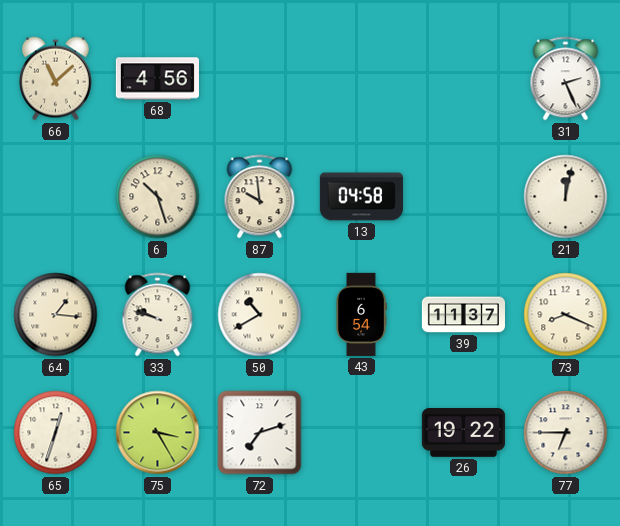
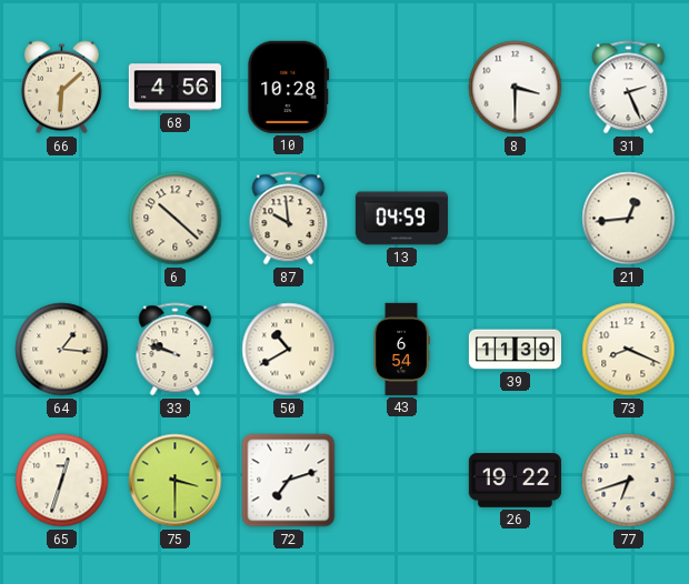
66: 11:08 -> 6:08 (61, 88)
10: none -> 10:28 (289, 87)
8: none -> 3:30 (516, 88)
6: 10:27 -> 10:22 (176, 219)
13: 04:58 -> 04:59 (401, 219)
21: 12:02 -> 12:44 (629, 219)
39: 11:37 -> 11:39 (515, 350)
75: 3:25 -> 3:30 (176, 481)
77: 6:45 -> 6:42 (629, 481)
